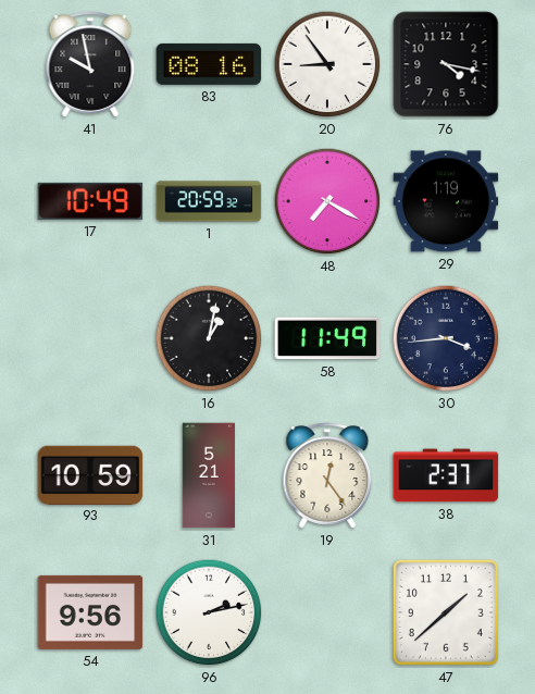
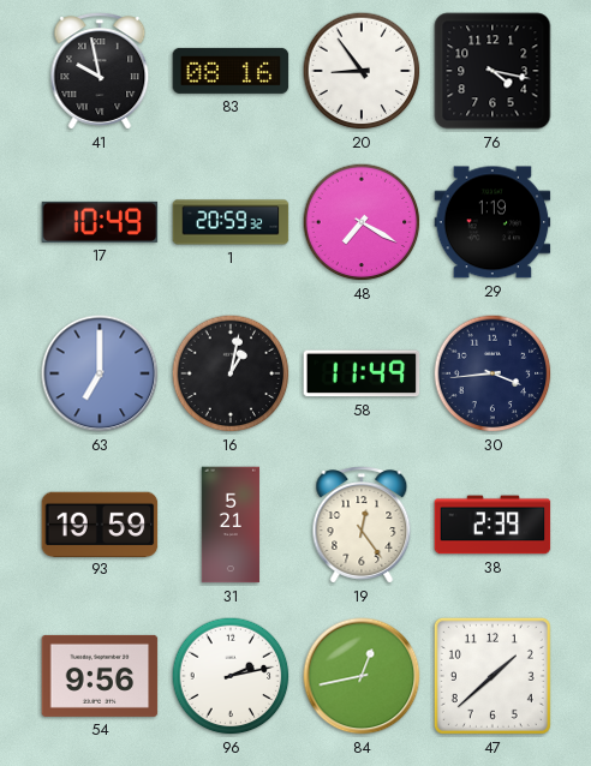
63: none -> 7:00 (100, 373)
93: 10:59 -> 19:59 (100, 523)
38: 2:37 -> 2:39 (492, 525)
84: none -> 12:43 (362, 676)
